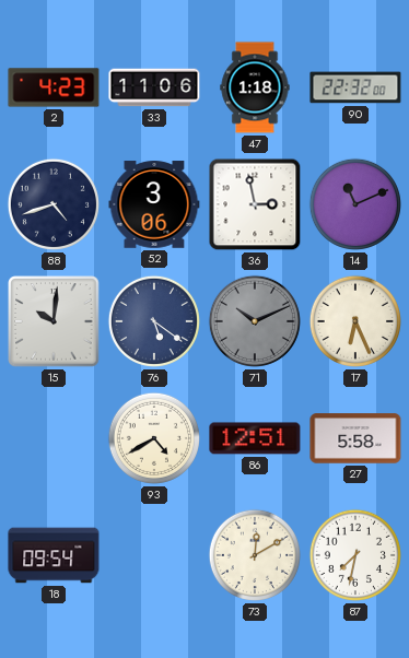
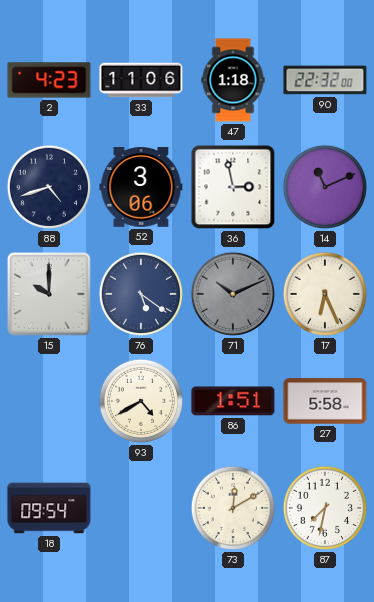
15: 10:01 -> 10:00 (49, 294)
86: 12:51 -> 1:51 (233, 401)
